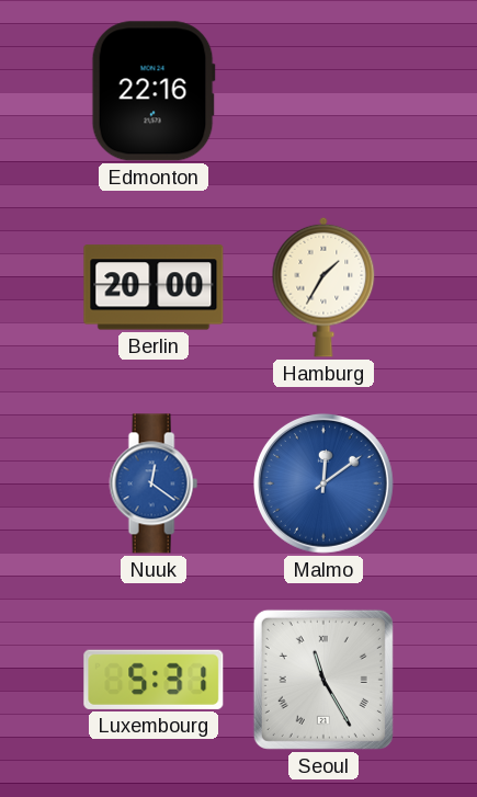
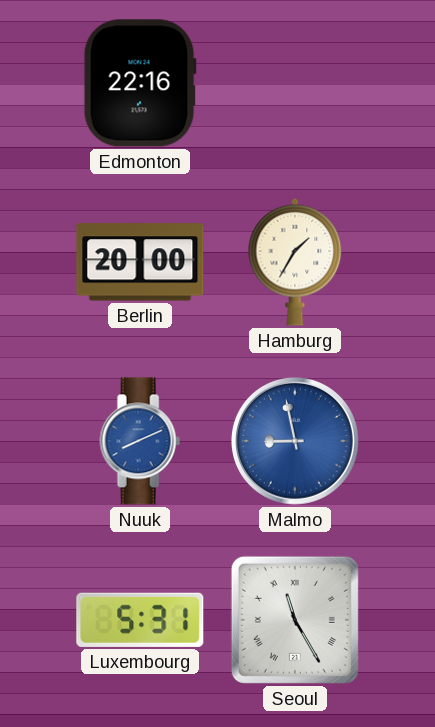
Nuuk: 12:21 -> 8:11 (140, 441)
Malmo: 12:09 -> 8:58 (295, 441)
